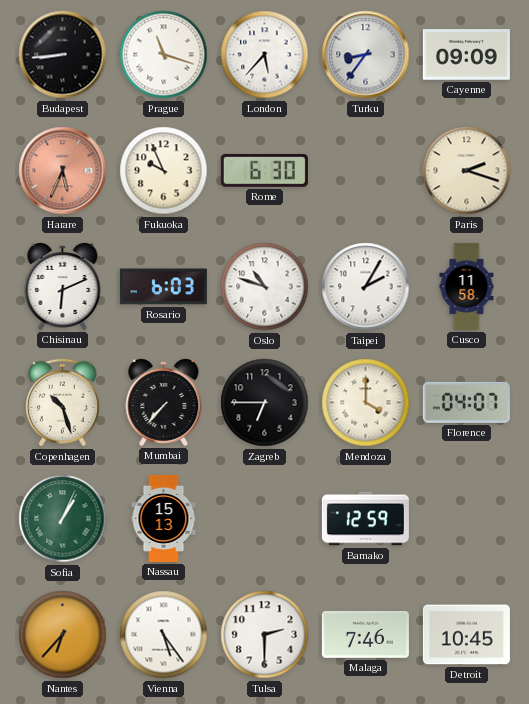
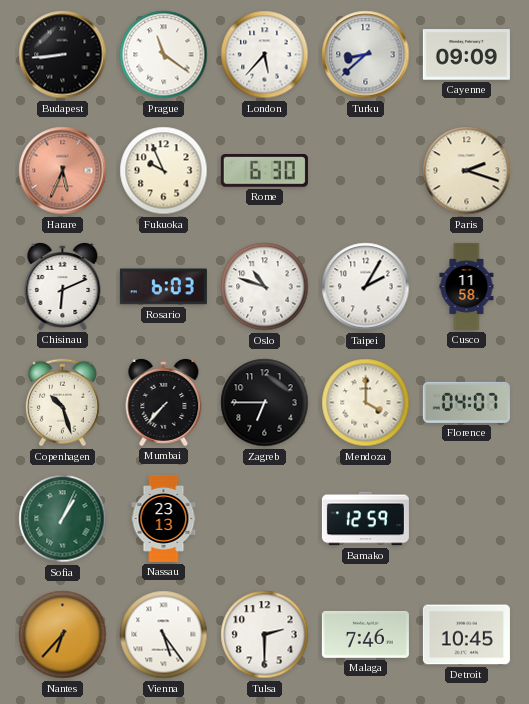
Prague: 11:18 -> 11:21 (164, 55)
Turku: 8:36 -> 8:38 (366, 55)
Nassau: 15:13 -> 23:13 (164, 518)
